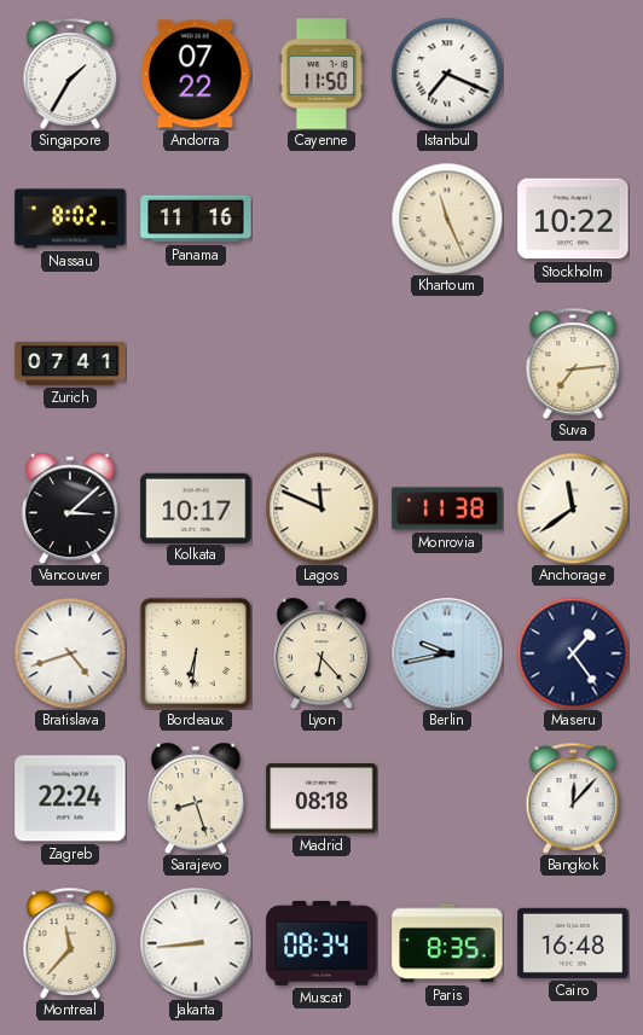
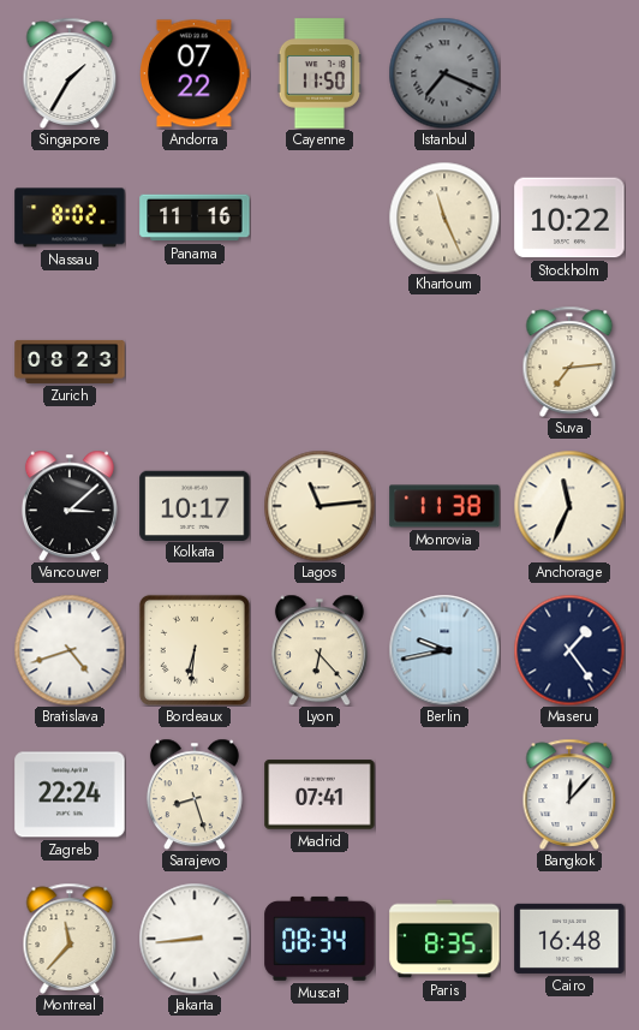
Istanbul dial: white -> grey (444, 73)
Zurich: 07:41 -> 08:23 (70, 362)
Lagos: 11:49 -> 11:14 (319, 506)
Anchorage: 11:39 -> 11:34 (569, 506)
Madrid: 08:18 -> 07:41 (319, 794)
